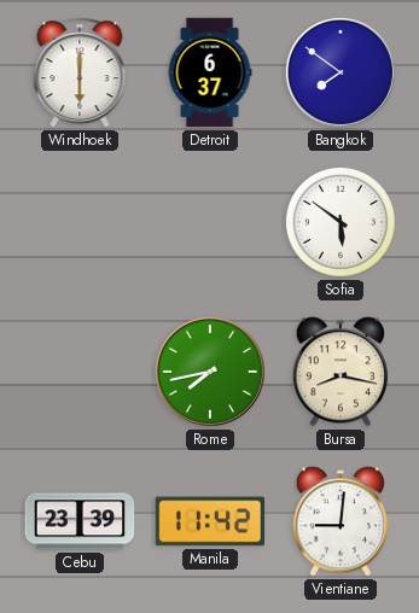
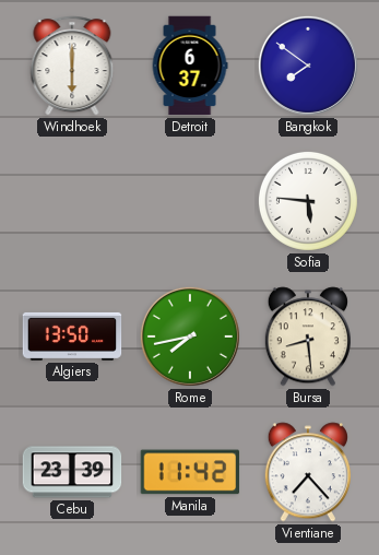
Sofia: 5:51 -> 5:46 (308, 201)
Algiers: none -> 13:50 (72, 336)
Bursa: 8:17 -> 8:29 (308, 336)
Vientiane: 9:01 -> 7:23 (308, 472)
